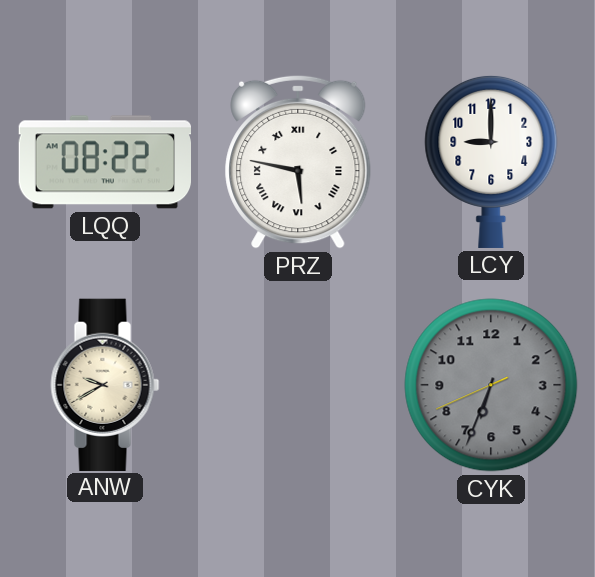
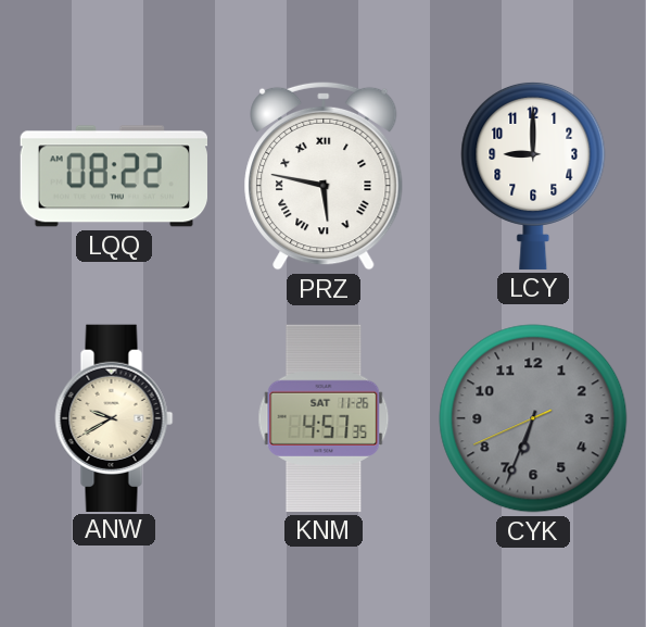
KNM: none -> 4:57 (324, 418)
